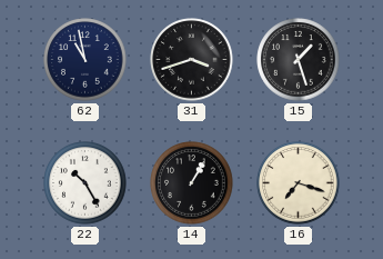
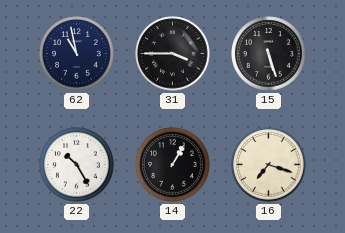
31: 3:42 -> 3:45 (173, 54)
15: 1:27 -> 5:27 (269, 54)
